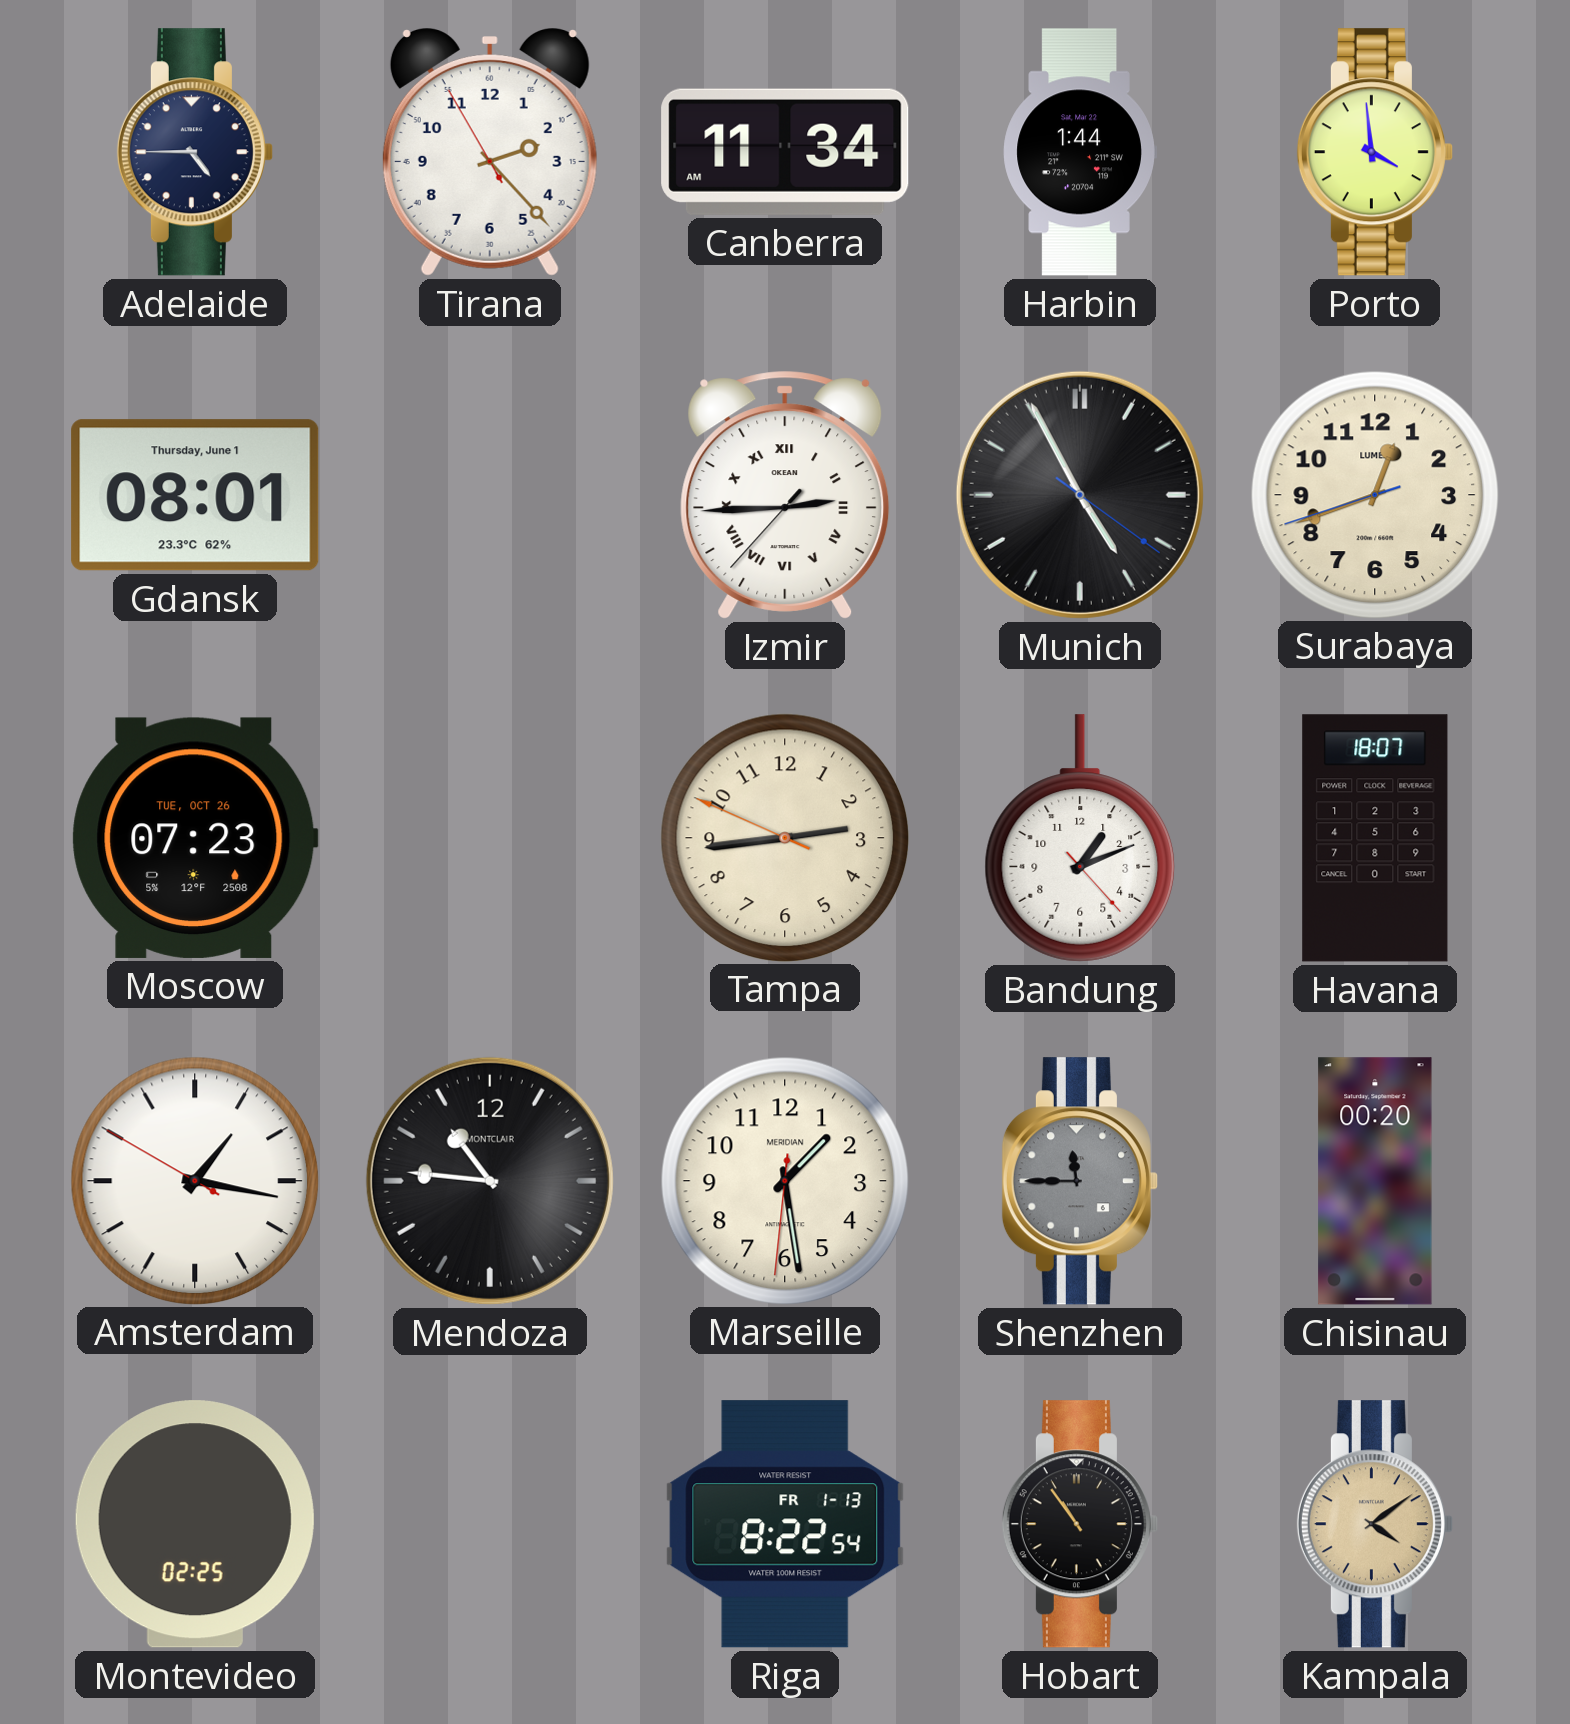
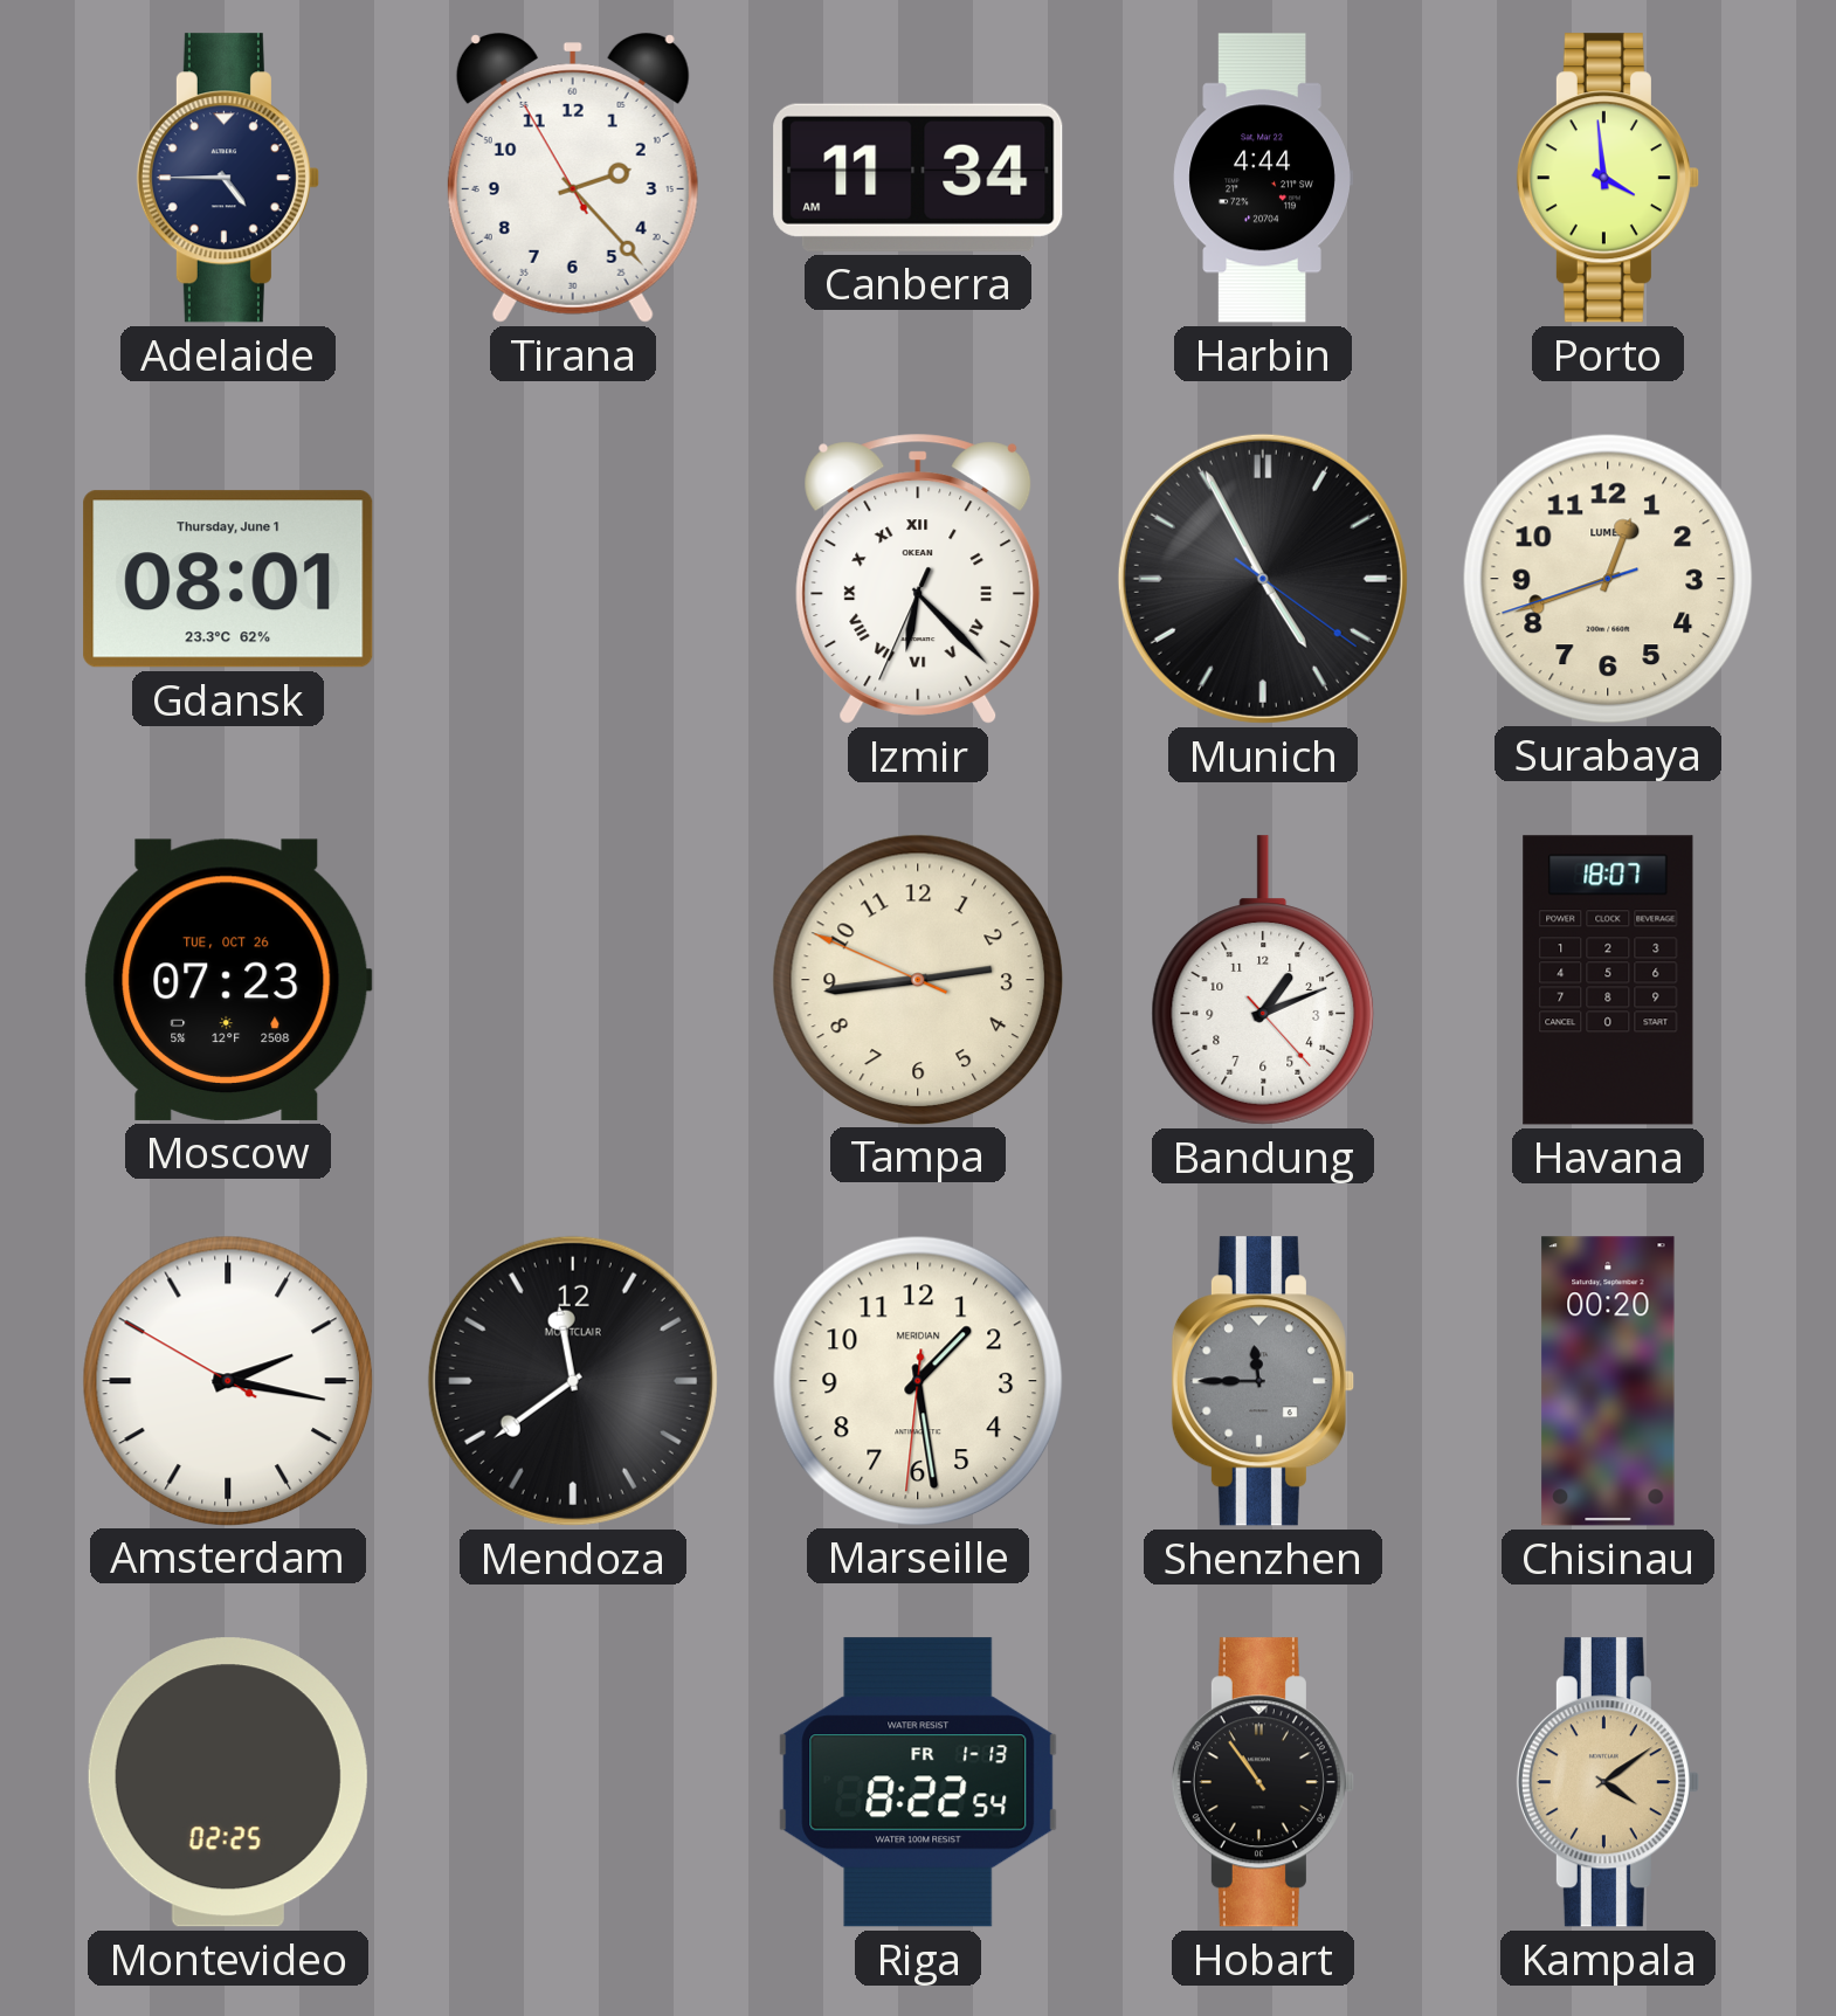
Harbin: 1:44 -> 4:44 (1263, 178)
Izmir: 2:44 -> 6:22 (918, 579)
Amsterdam: 1:16 -> 2:16 (227, 1380)
Mendoza: 10:46 -> 11:39 (573, 1381)
